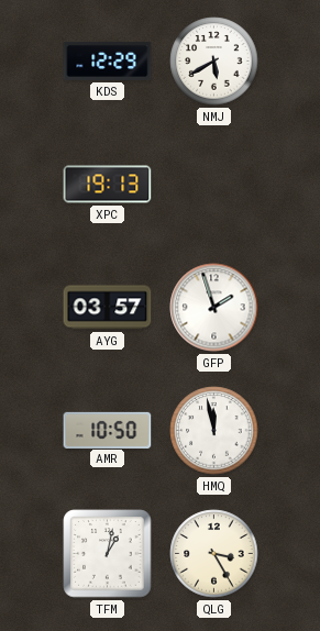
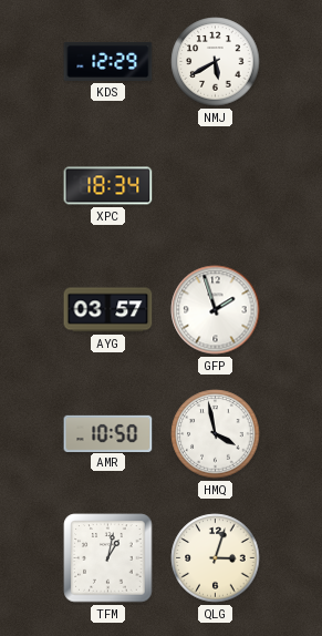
XPC: 19:13 -> 18:34 (108, 186)
HMQ: 11:58 -> 3:58 (216, 434)
QLG: 3:25 -> 3:03 (216, 558)
